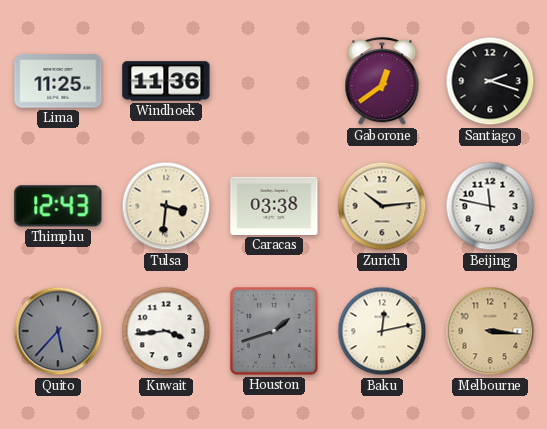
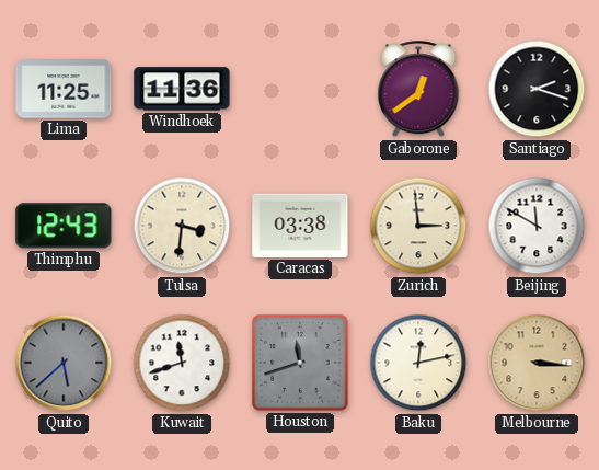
Zurich: 10:14 -> 2:59 (418, 226)
Beijing: 11:47 -> 11:50 (537, 226)
Quito: 5:37 -> 5:38 (64, 363)
Kuwait: 3:44 -> 11:42 (182, 363)
Houston: 1:42 -> 11:42 (300, 363)
